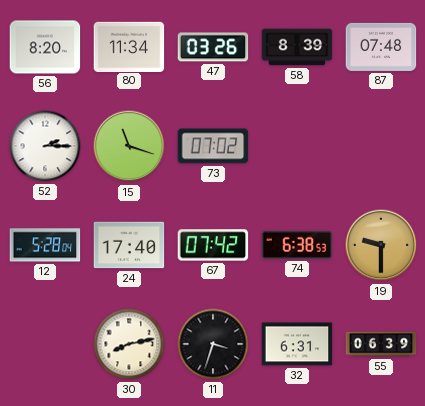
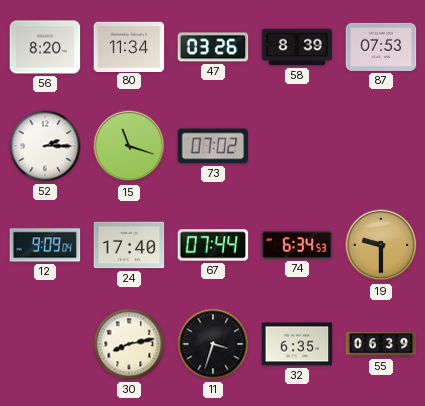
87: 07:48 -> 07:53 (381, 47)
12: 5:28 -> 9:09 (45, 245)
67: 07:42 -> 07:44 (213, 245)
74: 6:38 -> 6:34 (297, 245)
32: 6:31 -> 6:35 (297, 344)
